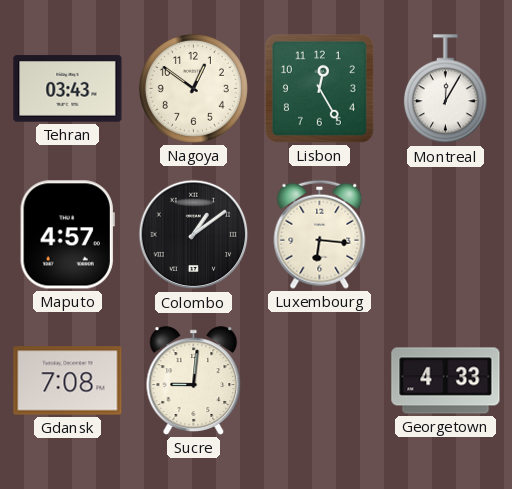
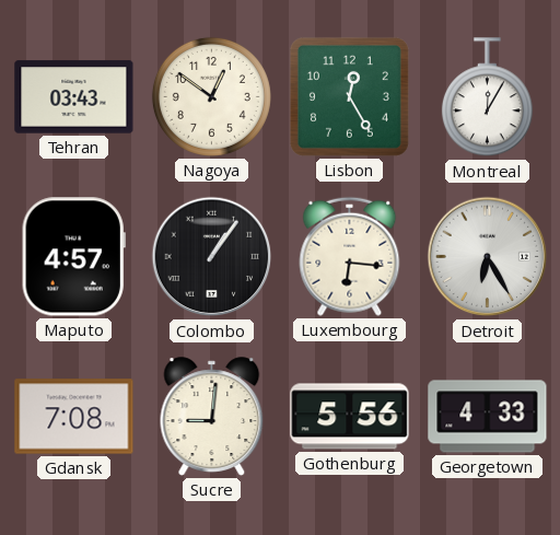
Colombo: 1:09 -> 1:06 (212, 257)
Detroit: none -> 6:25 (488, 257)
Gothenburg: none -> 5:56 (350, 417)
